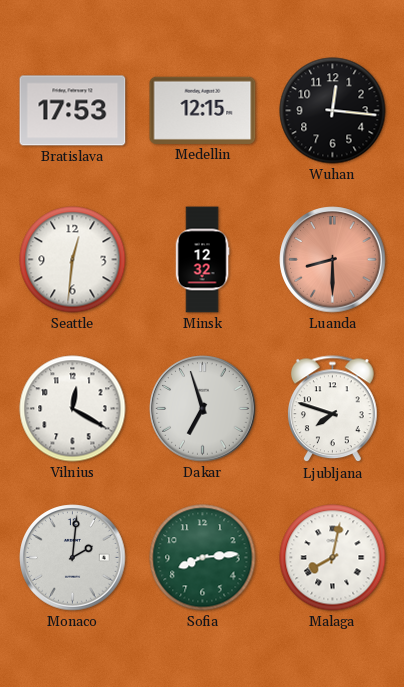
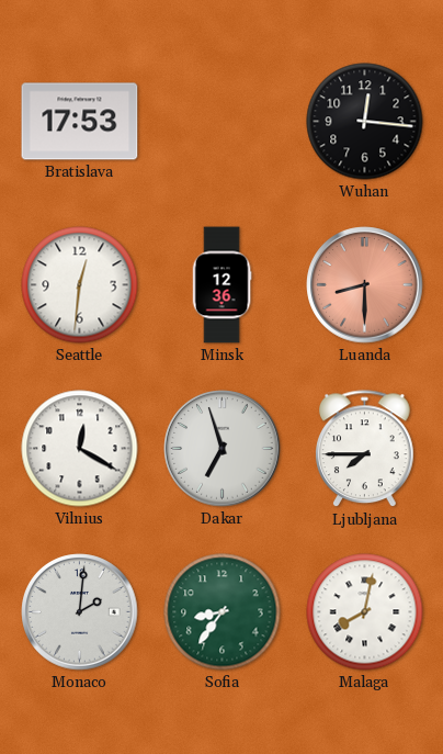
Medellin: 12:15 -> none (203, 110)
Minsk: 12:32 -> 12:36 (222, 285)
Ljubljana: 7:48 -> 7:45 (365, 449)
Sofia: 8:14 -> 8:36 (223, 612)
